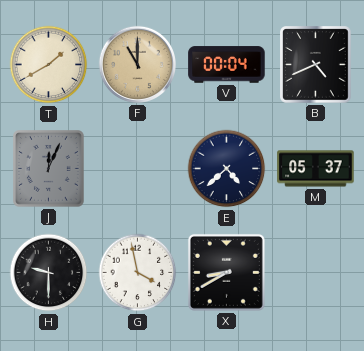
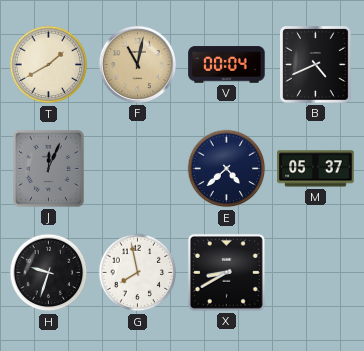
F: 11:00 -> 11:02 (137, 64)
H: 9:30 -> 9:33 (49, 273)
G: 3:58 -> 7:58 (138, 273)
